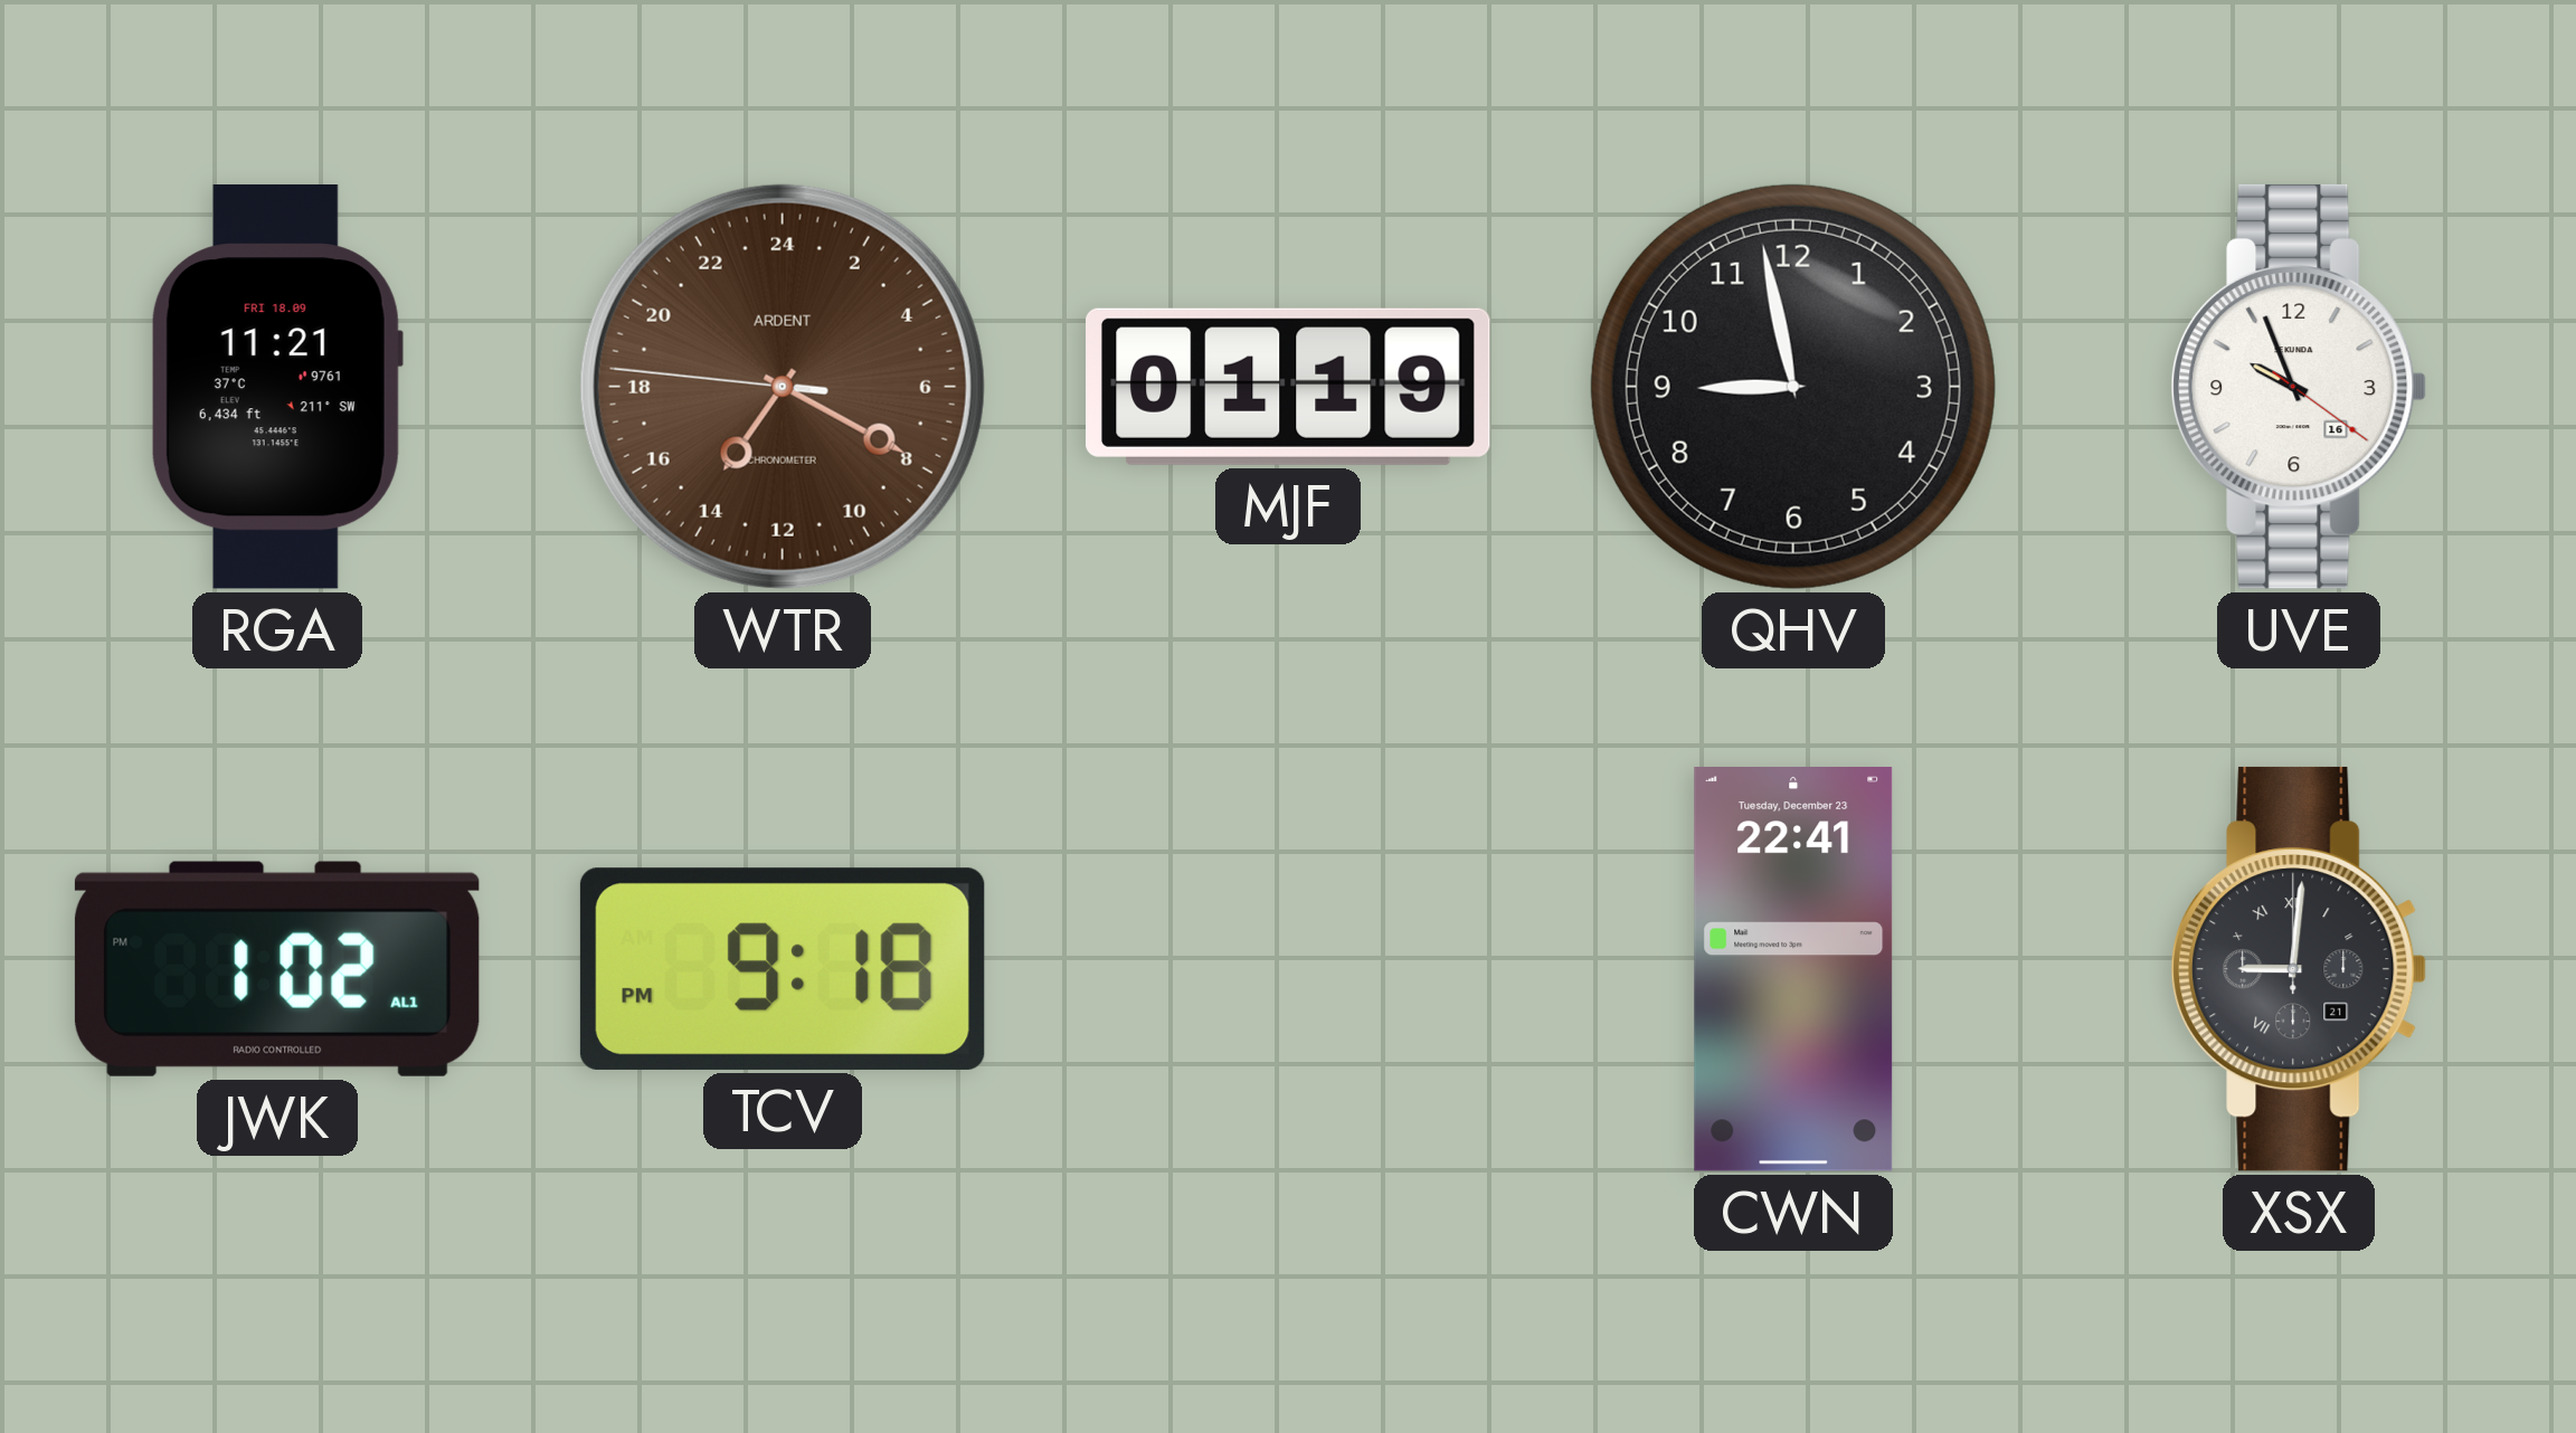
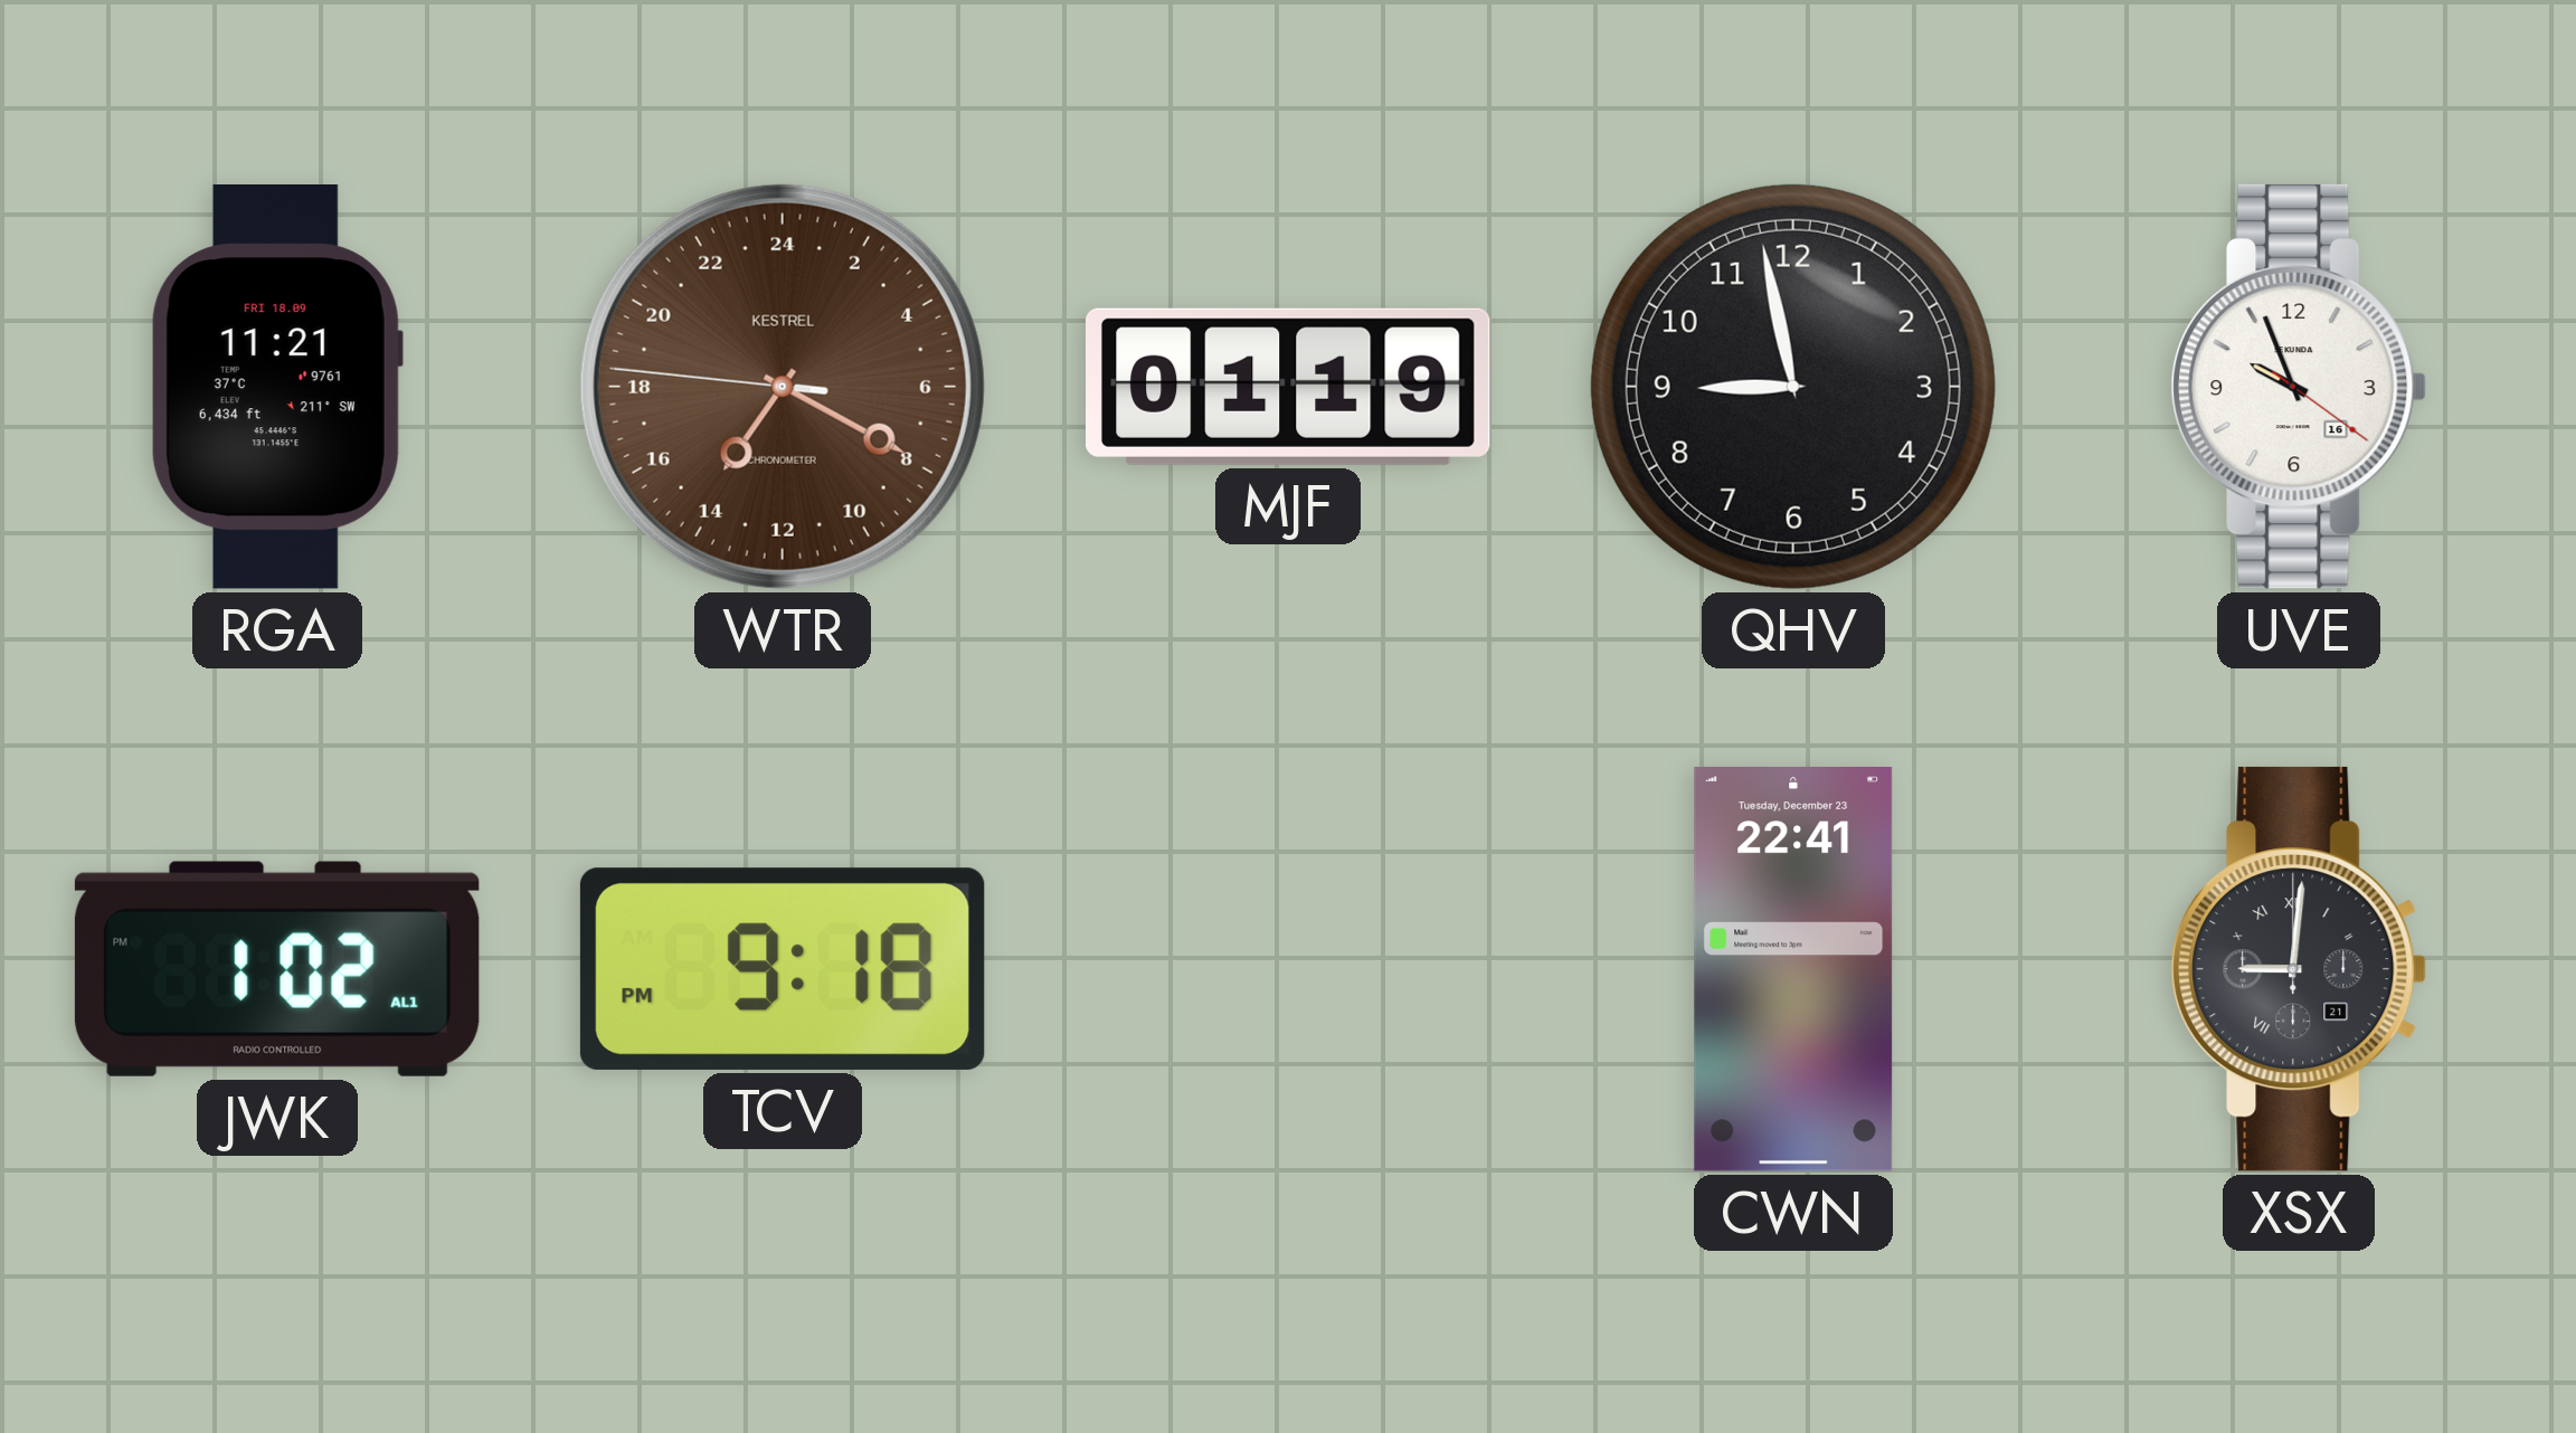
WTR brand: ARDENT -> KESTREL (783, 387)
